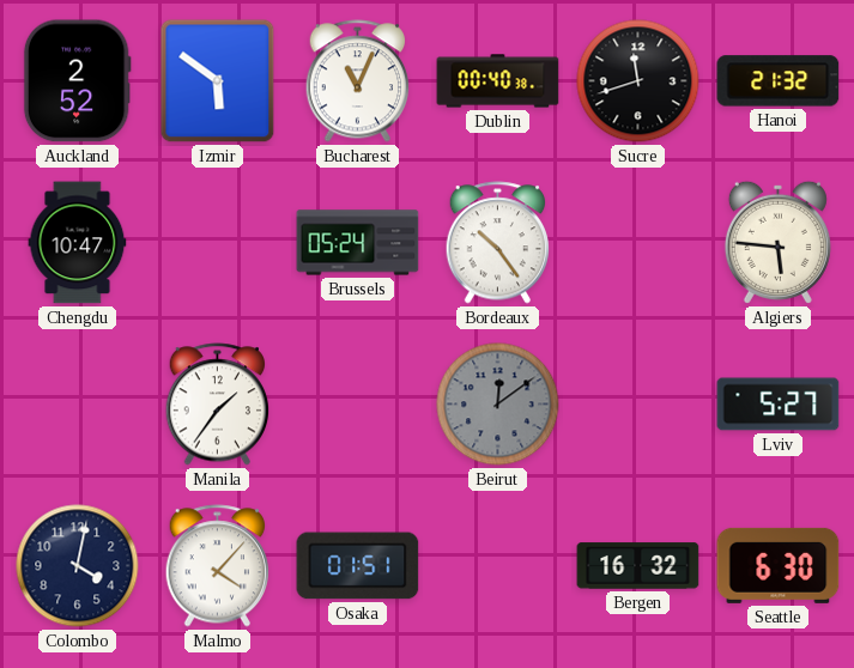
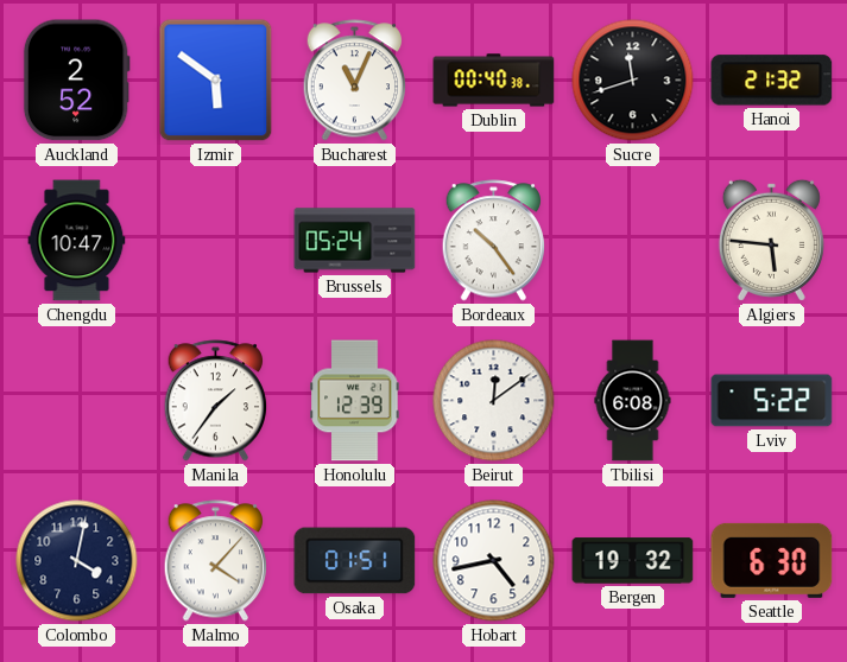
Honolulu: none -> 12:39 (355, 401)
Beirut dial: grey -> white (494, 401)
Tbilisi: none -> 6:08 (633, 401)
Lviv: 5:27 -> 5:22 (772, 401)
Hobart: none -> 4:43 (494, 561)
Bergen: 16:32 -> 19:32 (633, 561)
